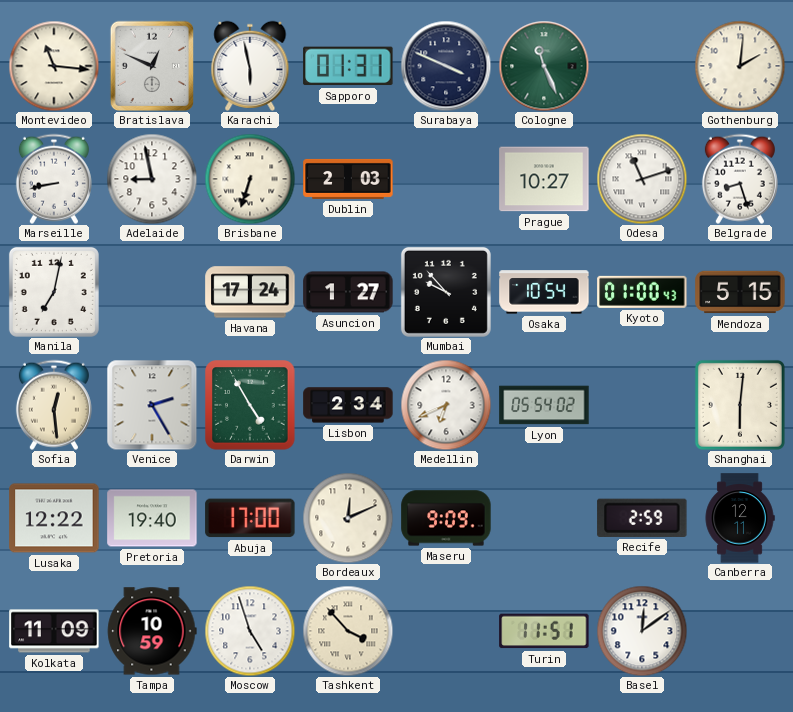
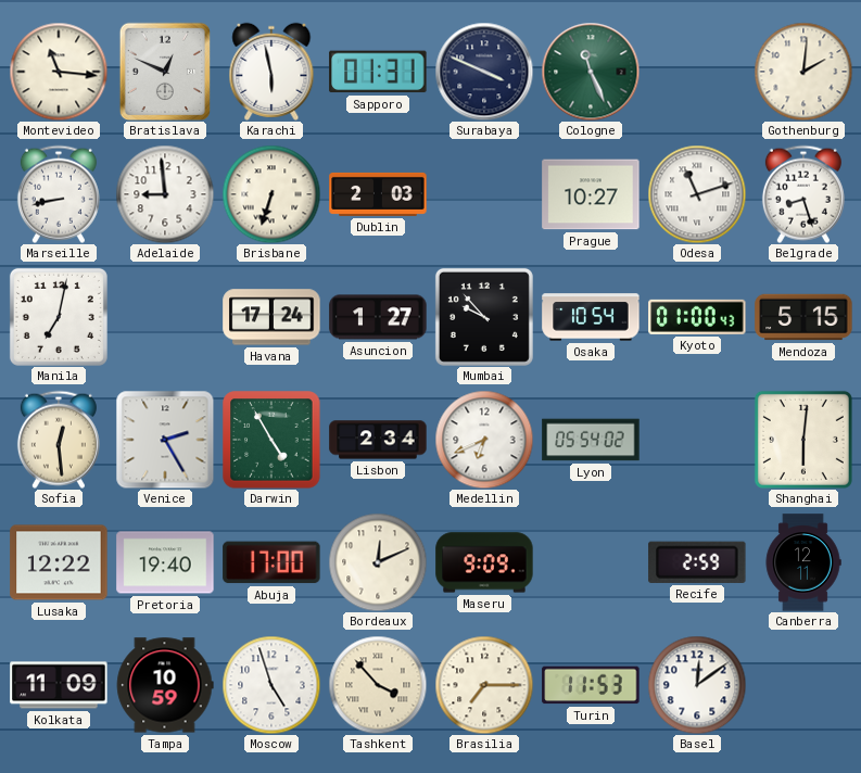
Adelaide: 8:58 -> 8:59 (165, 194)
Brasilia: none -> 7:15 (484, 685)
Turin: 11:51 -> 11:53 (591, 685)
